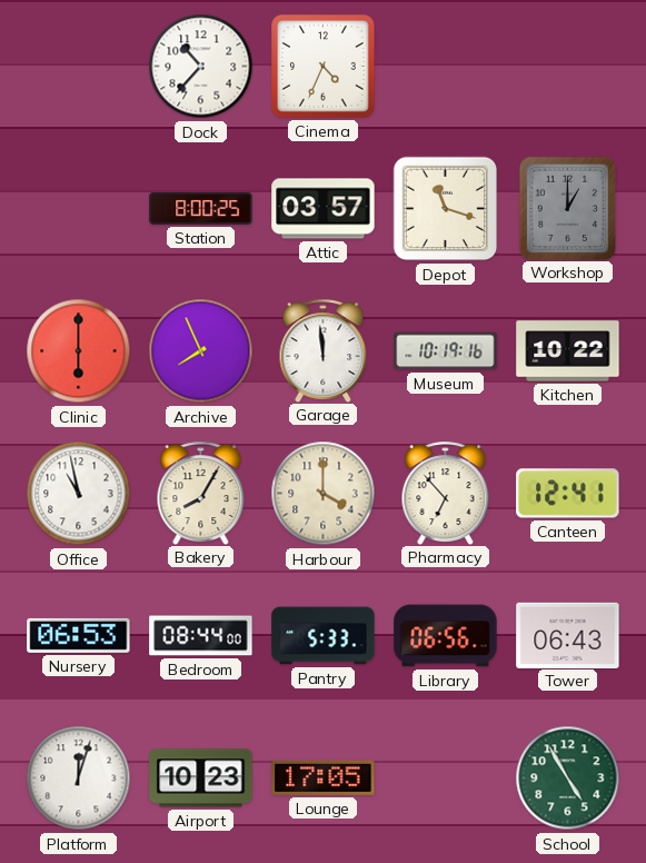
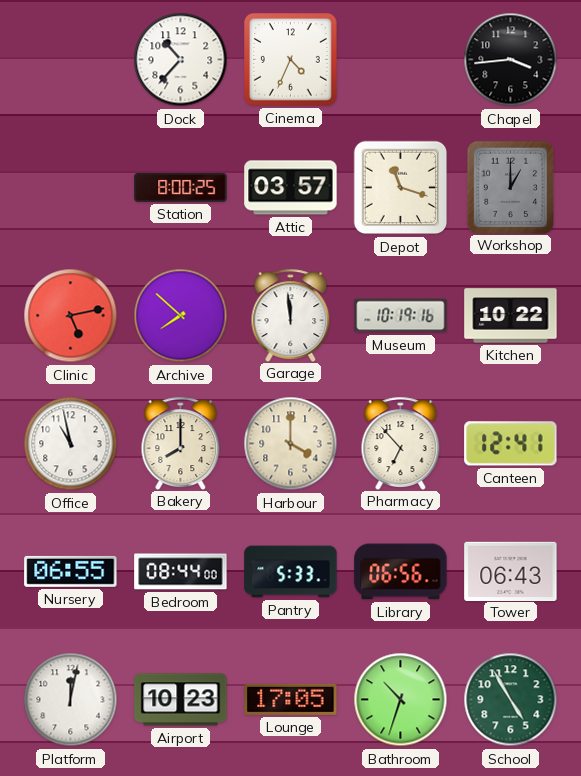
Chapel: none -> 3:44 (511, 60)
Clinic: 6:00 -> 5:13 (71, 316)
Archive: 7:56 -> 7:52 (181, 316)
Bakery: 8:05 -> 8:00 (181, 443)
Nursery: 06:53 -> 06:55 (71, 571)
Platform: 12:03 -> 12:02 (71, 700)
Bathroom: none -> 10:33 (401, 700)
